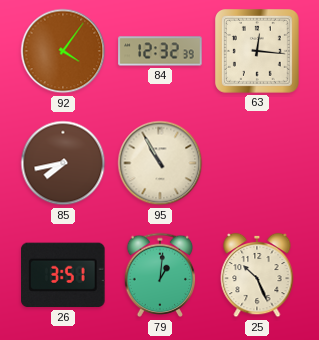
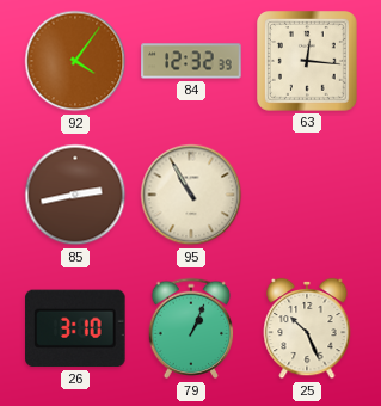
85: 7:43 -> 2:43 (75, 195)
26: 3:51 -> 3:10 (75, 328)
79: 1:01 -> 1:04 (191, 328)
